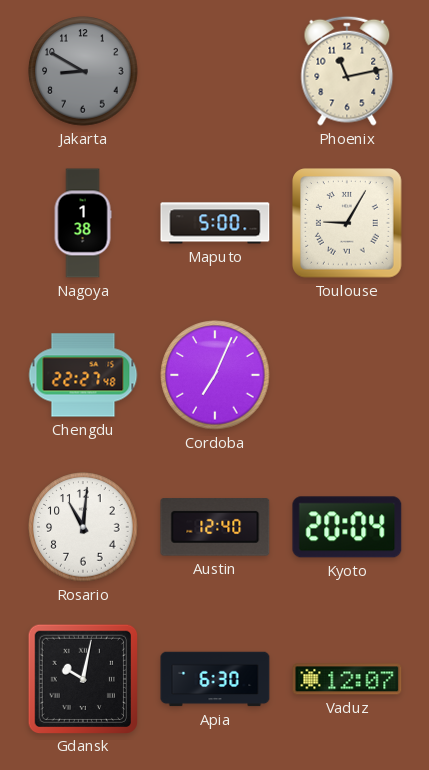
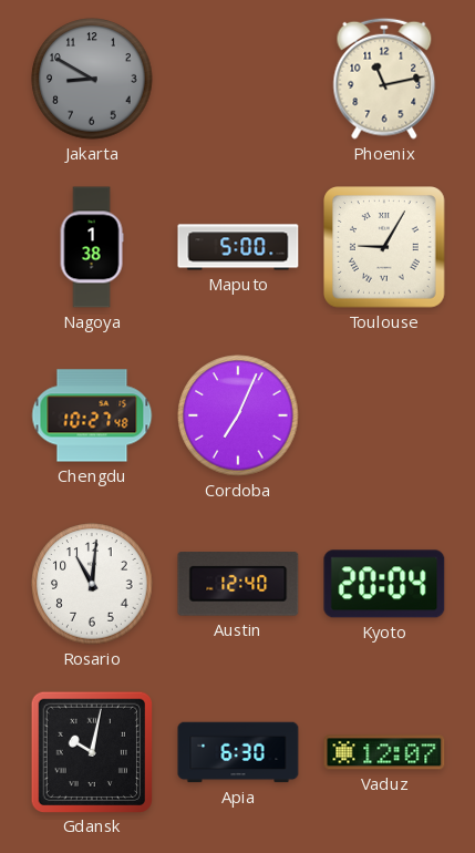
Chengdu: 22:27 -> 10:27 (92, 415)
